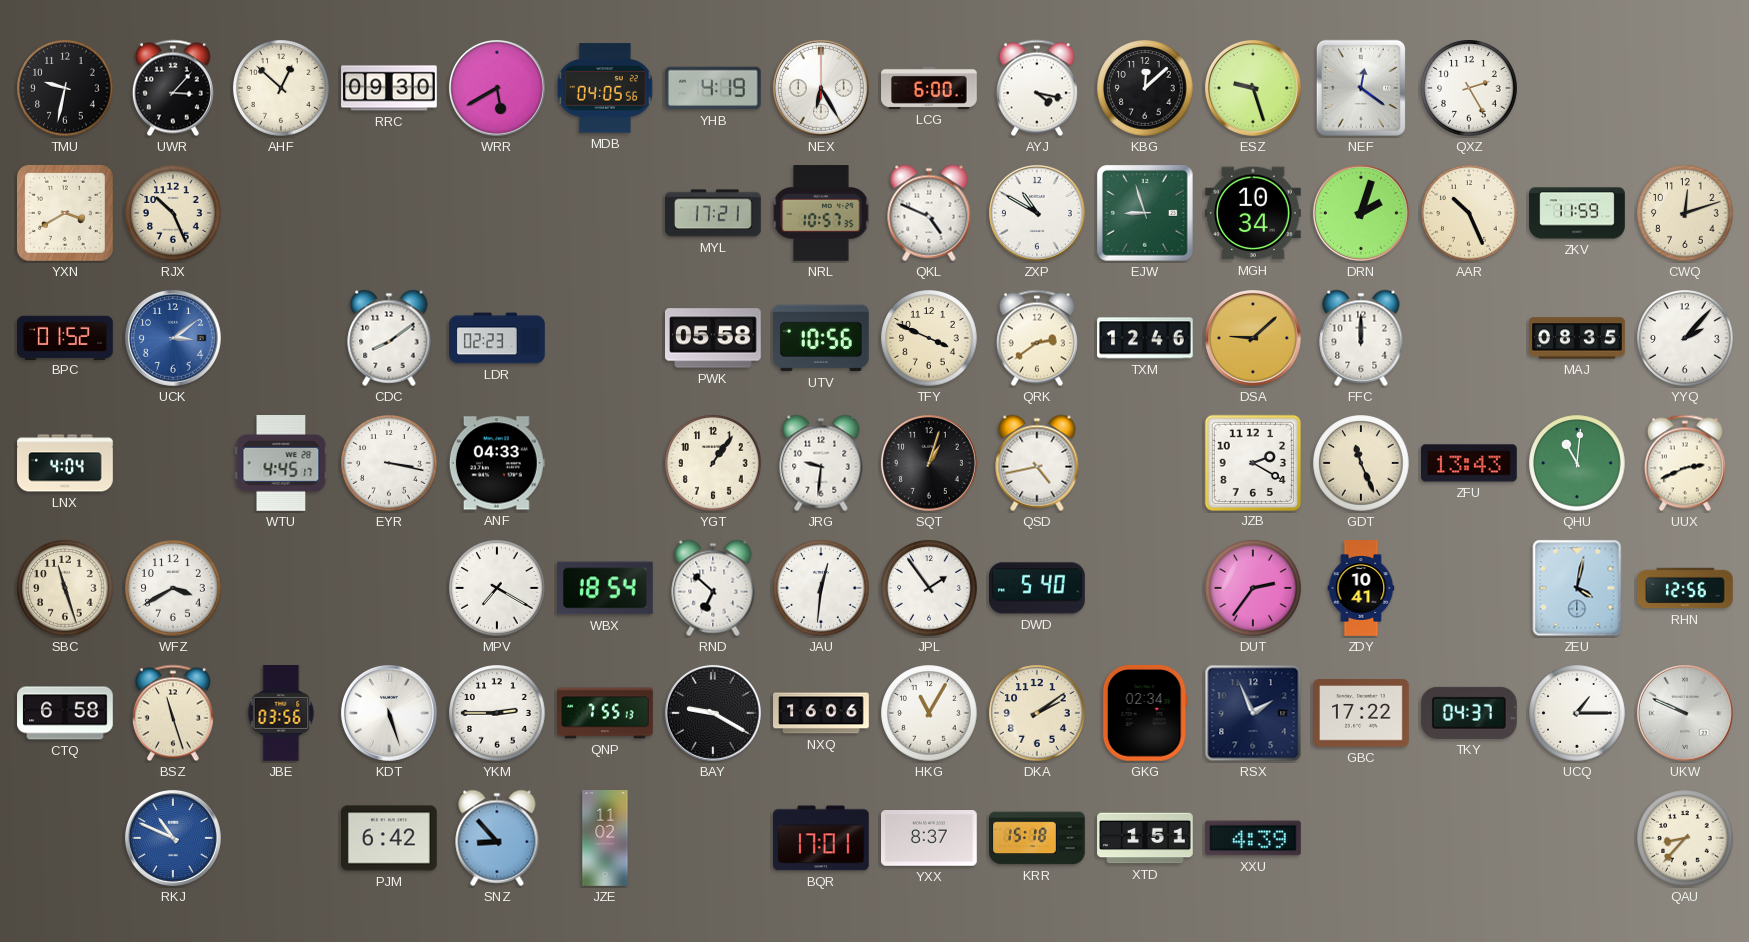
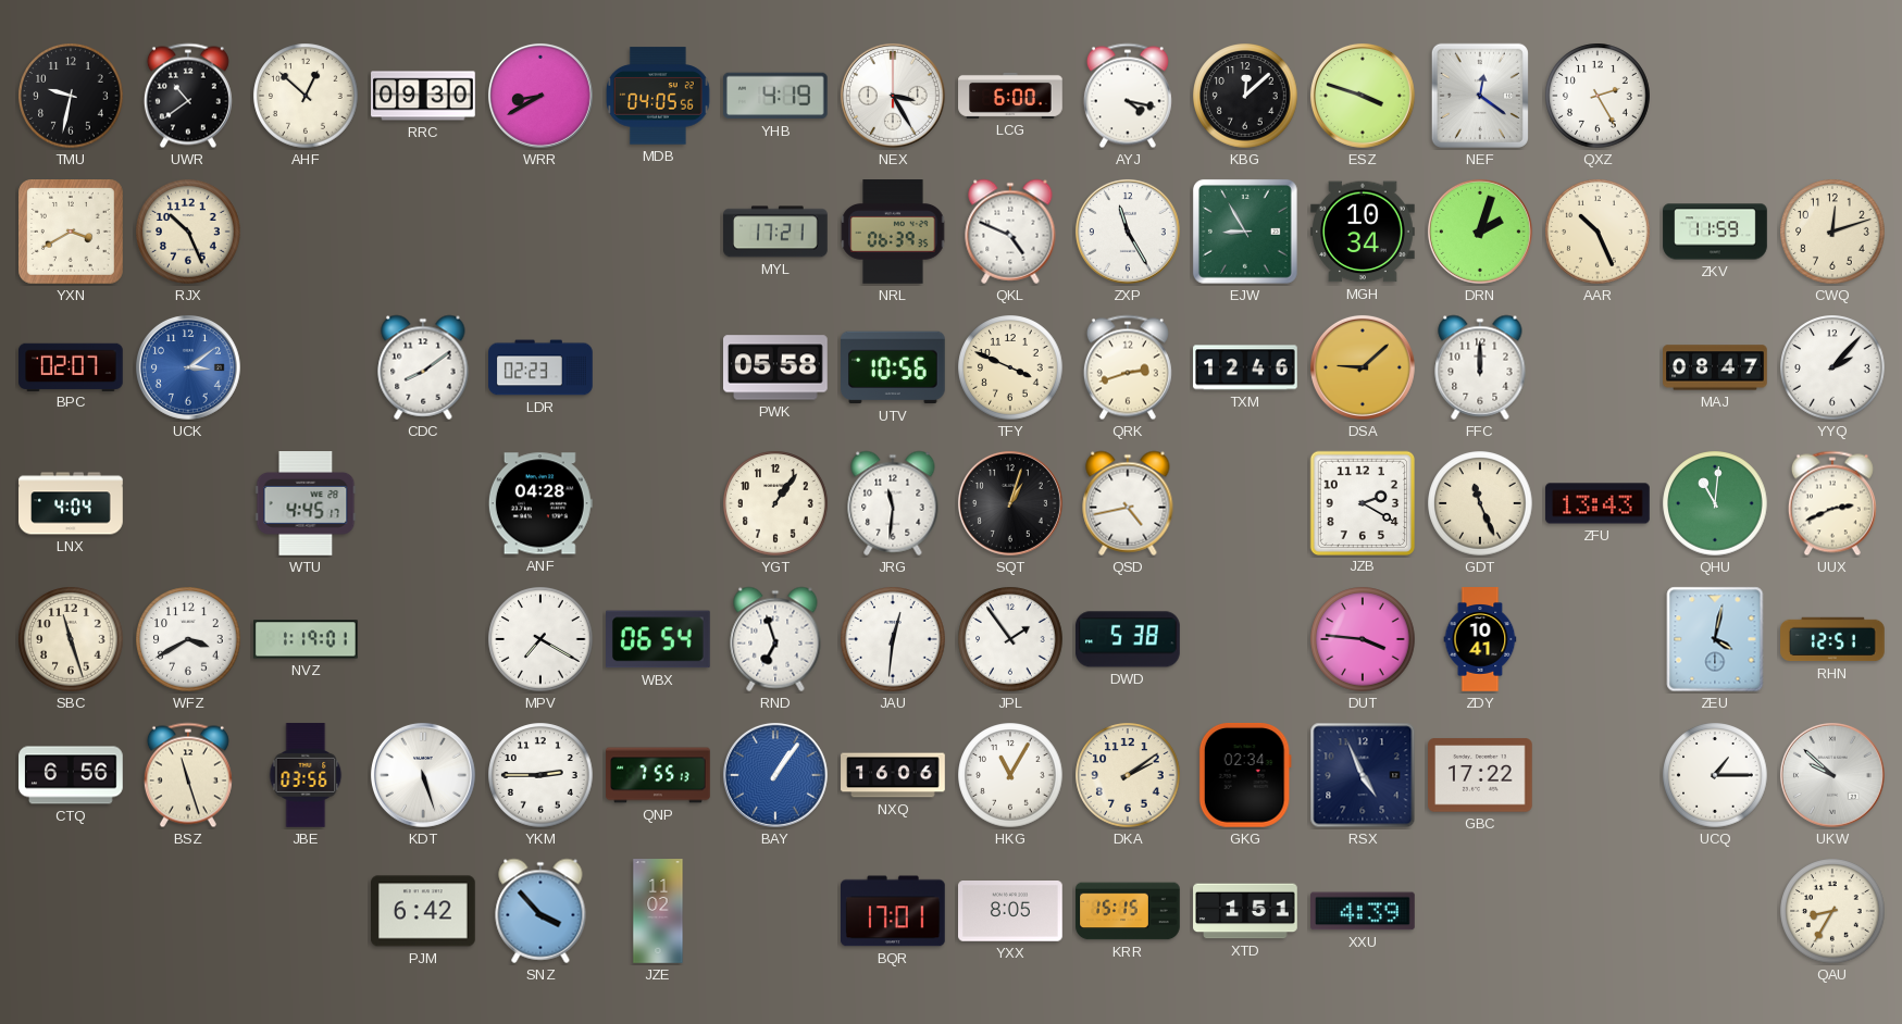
UWR: 3:07 -> 10:39 (188, 96)
WRR: 5:40 -> 8:40 (540, 96)
NEX: 6:25 -> 3:25 (893, 96)
ESZ: 9:27 -> 3:48 (1363, 96)
NRL: 10:57 -> 06:39 (893, 232)
ZXP: 10:50 -> 11:25 (1128, 232)
EJW: 8:57 -> 8:55 (1245, 232)
BPC: 01:52 -> 02:07 (71, 366)
QRK: 2:39 -> 2:42 (1128, 367)
MAJ: 08:35 -> 08:47 (1715, 367)
EYR: 3:17 -> none (389, 463)
ANF: 04:33 -> 04:28 (540, 503)
JRG: 9:31 -> 11:31 (893, 503)
NVZ: none -> 1:19 (307, 639)
WBX: 18:54 -> 06:54 (659, 639)
RND: 6:52 -> 6:57 (775, 639)
DWD: 5:40 -> 5:38 (1129, 639)
DUT: 2:36 -> 3:46 (1363, 639)
RHN: 12:56 -> 12:51 (1832, 639)
CTQ: 6:58 -> 6:56 (71, 775)
BAY: 9:20 -> 1:06 (775, 775)
BAY dial: black -> blue (775, 775)
RSX: 1:56 -> 4:56 (1363, 775)
TKY: 04:37 -> none (1469, 713)
UKW: 9:49 -> 9:52 (1832, 775)
RKJ: 10:49 -> none (173, 838)
SNZ: 8:53 -> 3:53 (540, 911)
YXX: 8:37 -> 8:05 (1011, 912)
KRR: 15:18 -> 15:15 (1128, 911)
QAU: 8:37 -> 8:35 (1832, 911)
